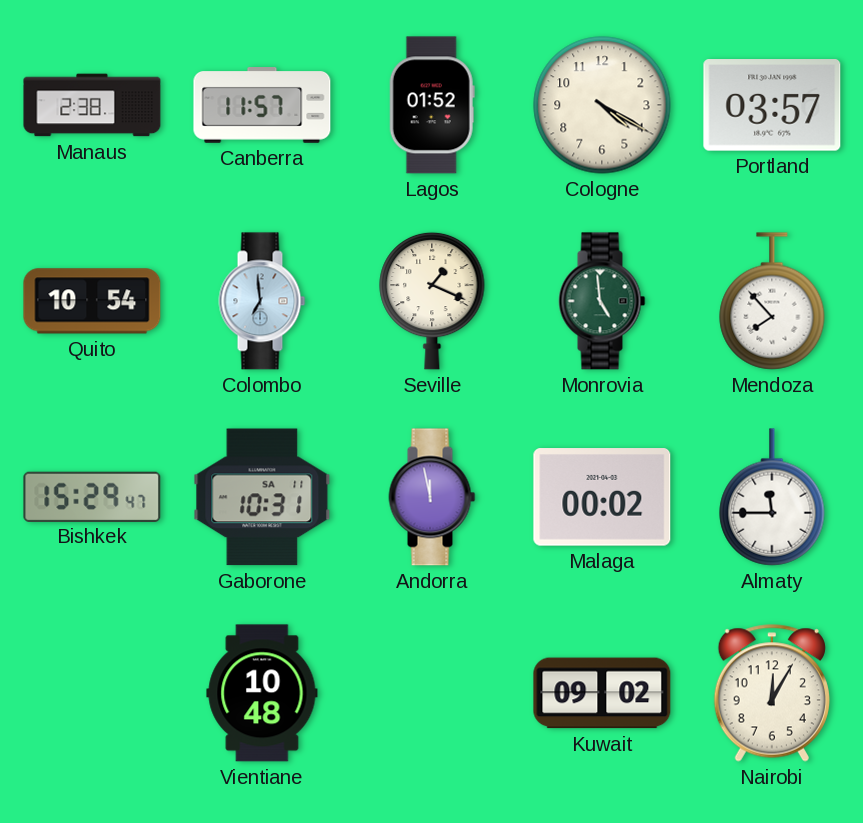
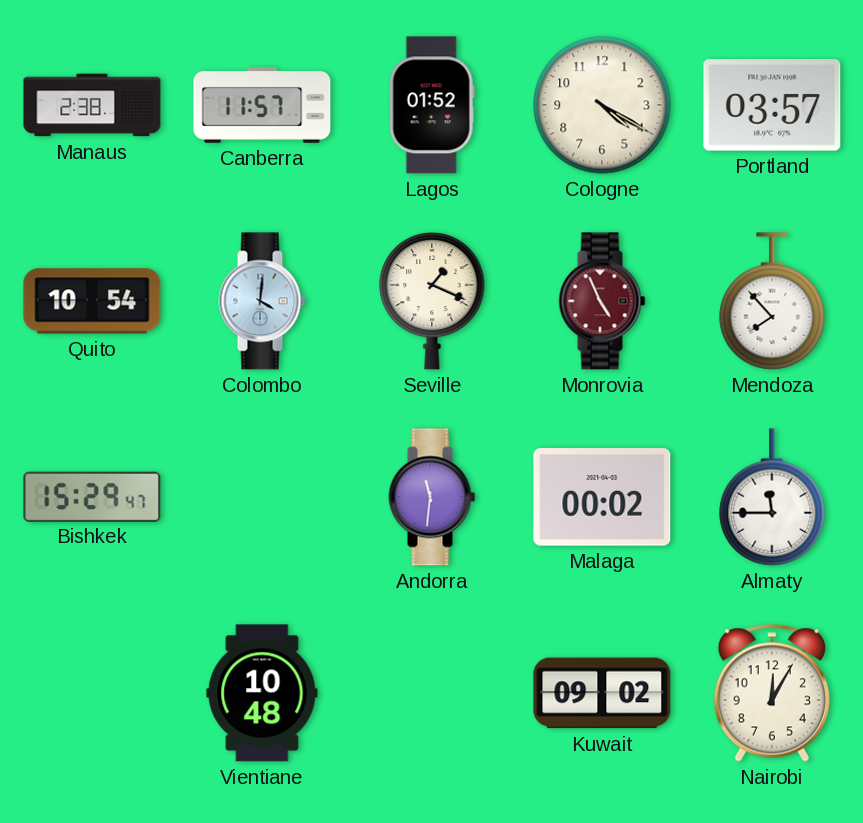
Colombo: 6:59 -> 4:01 (262, 301)
Monrovia: 4:59 -> 4:56 (602, 301)
Monrovia dial: green -> burgundy (602, 301)
Gaborone: 10:31 -> none (262, 497)
Andorra: 11:58 -> 11:31 (432, 497)
